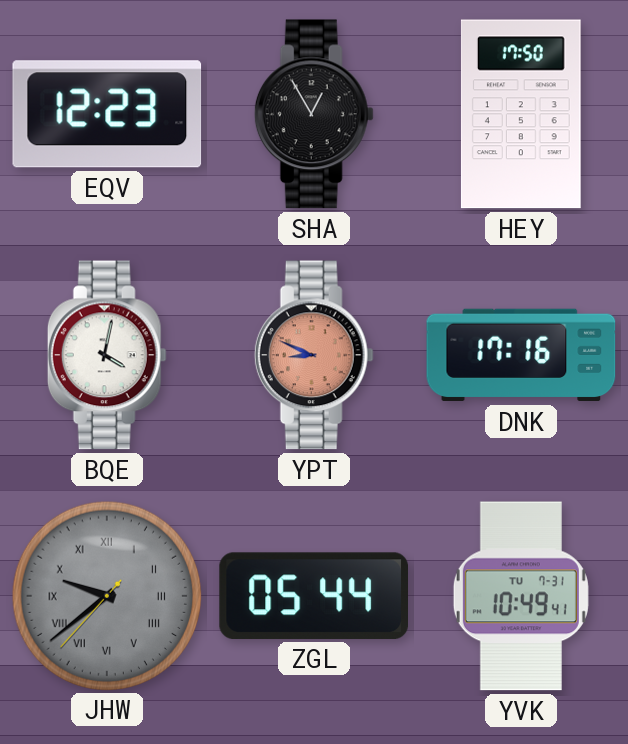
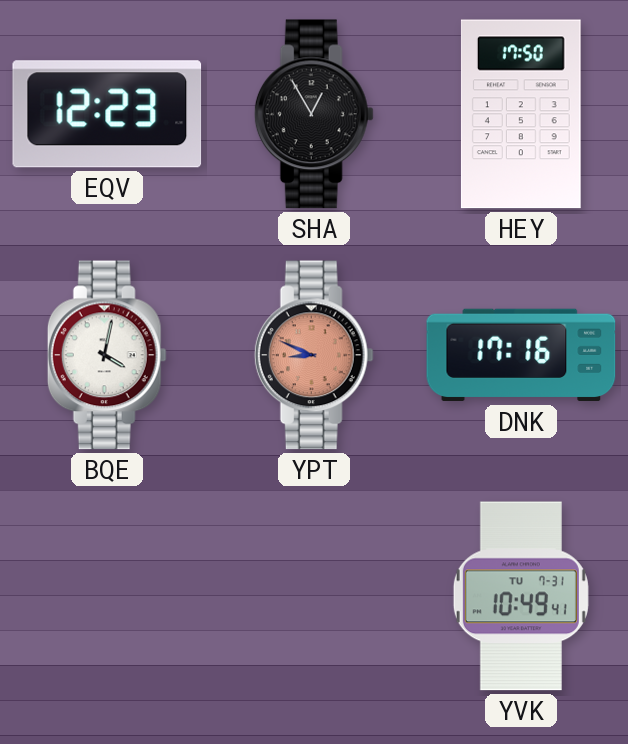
JHW: 9:38 -> none (106, 595)
ZGL: 05:44 -> none (313, 596)
